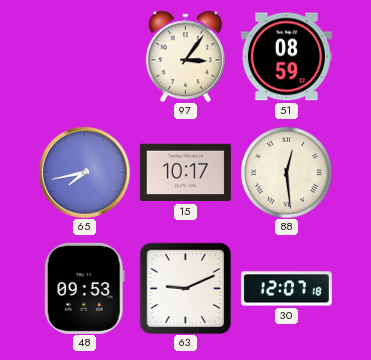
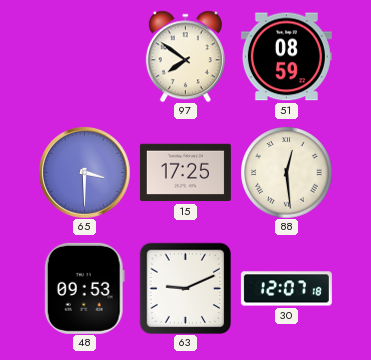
97: 3:06 -> 7:51 (185, 56)
65: 7:43 -> 3:30 (84, 172)
15: 10:17 -> 17:25 (185, 173)
